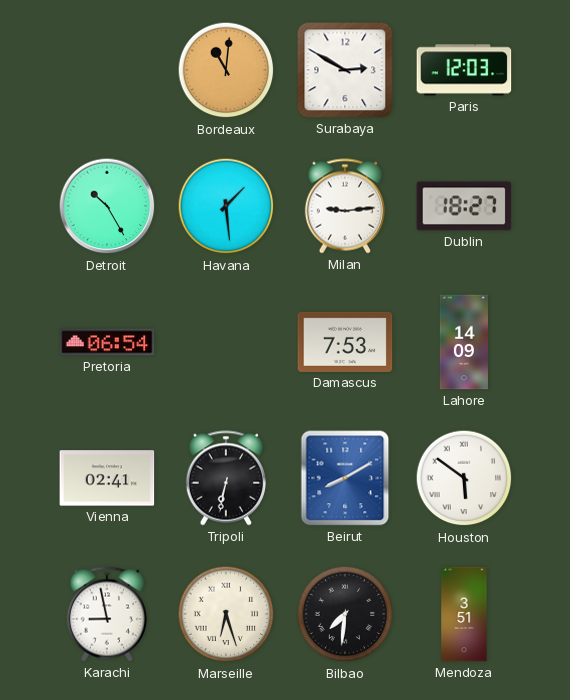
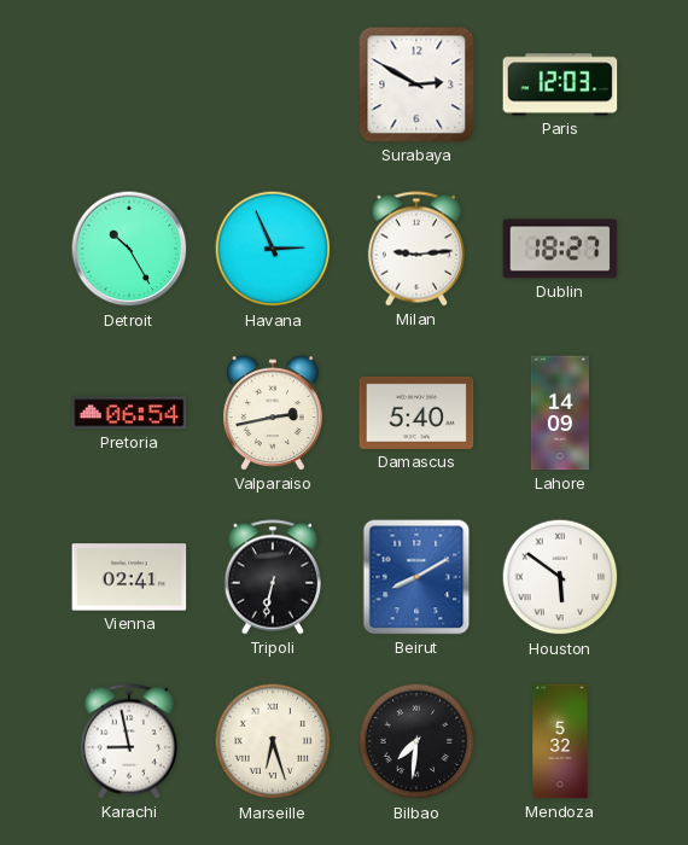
Bordeaux: 11:01 -> none (226, 70)
Havana: 1:29 -> 2:56 (273, 249)
Valparaiso: none -> 2:43 (273, 413)
Damascus: 7:53 -> 5:40 (416, 413)
Mendoza: 3:51 -> 5:32 (560, 741)
